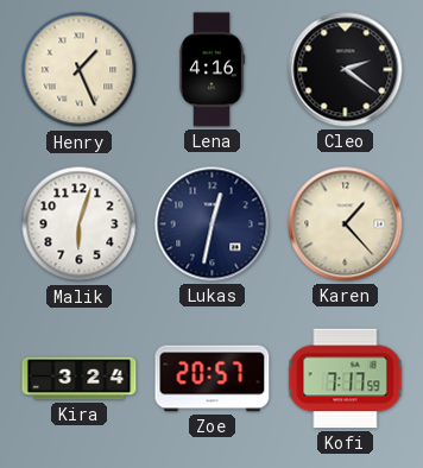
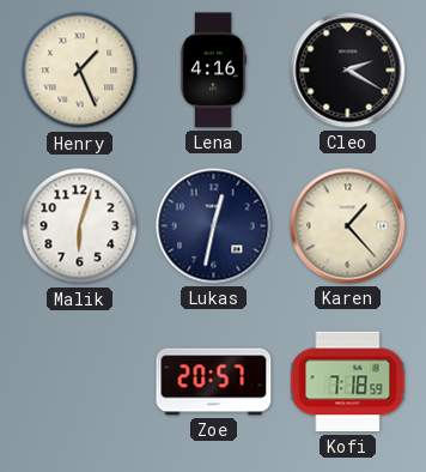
Cleo: 2:21 -> 2:20 (348, 71)
Kira: 3:24 -> none (80, 379)
Kofi: 7:17 -> 7:18 (348, 382)
